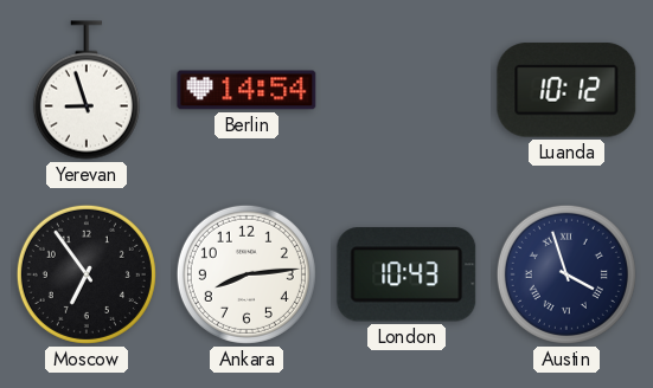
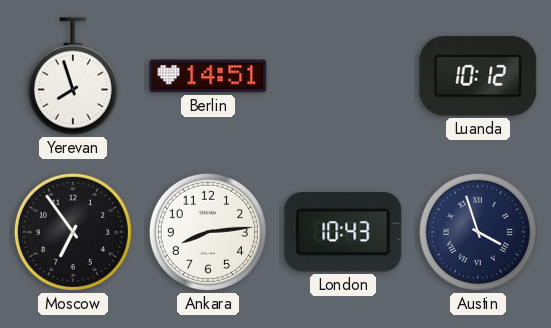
Yerevan: 8:57 -> 7:57 (73, 76)
Berlin: 14:54 -> 14:51 (208, 76)
